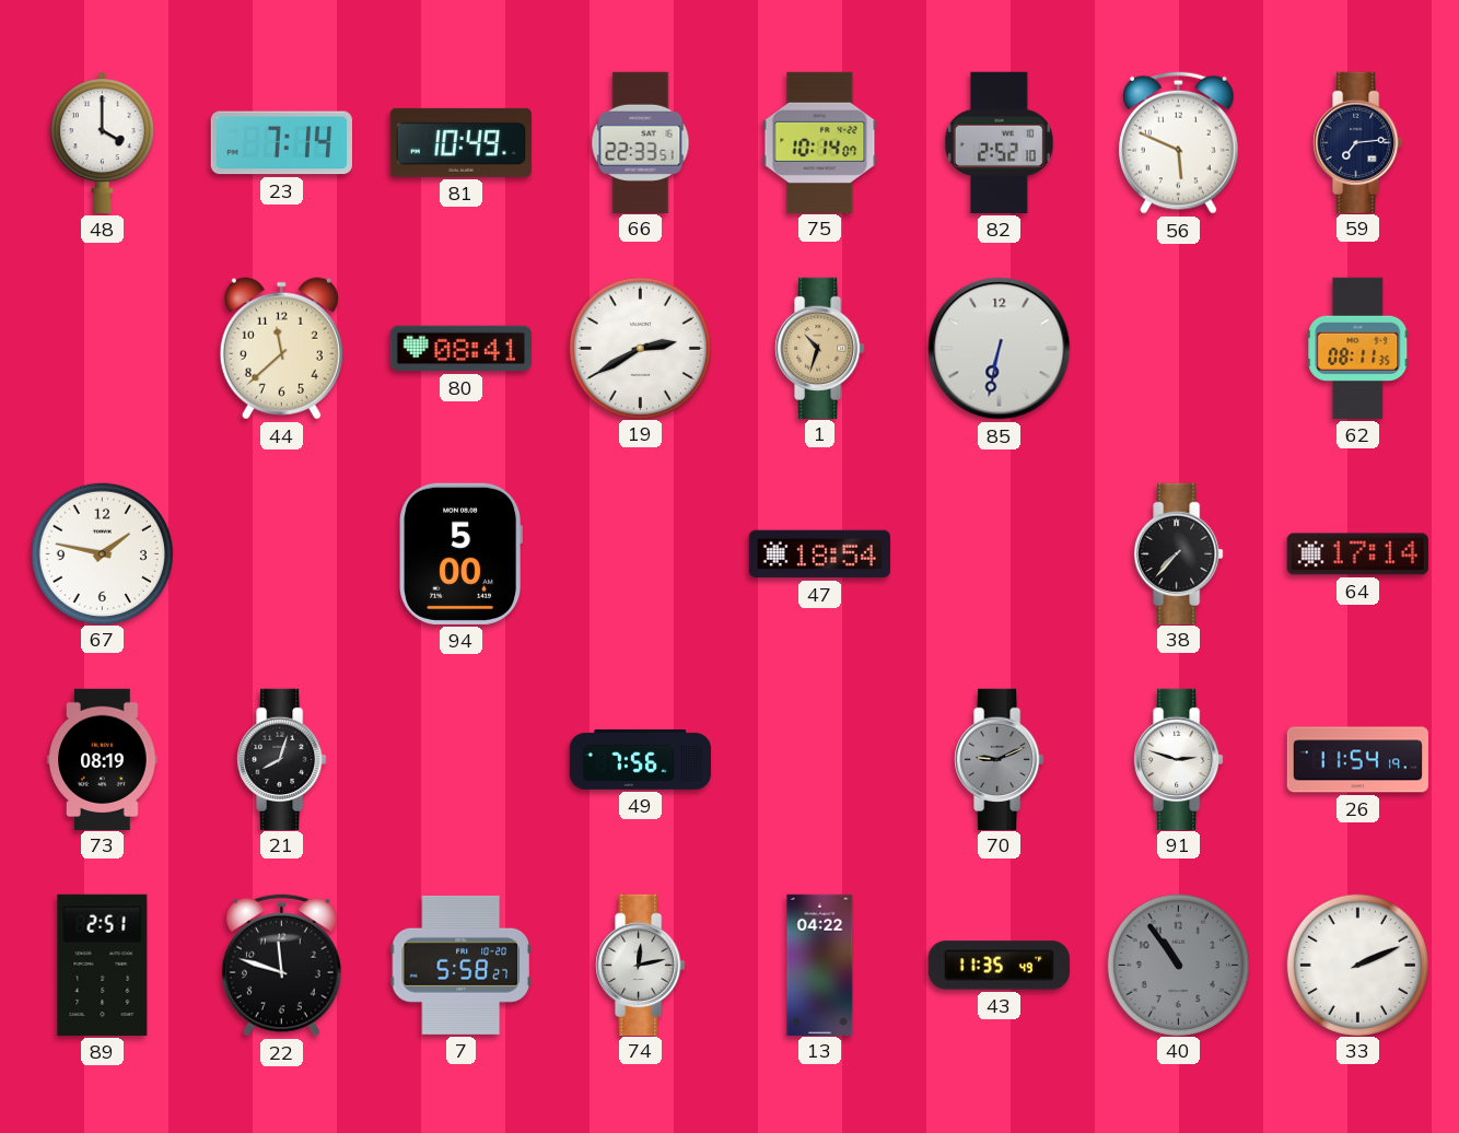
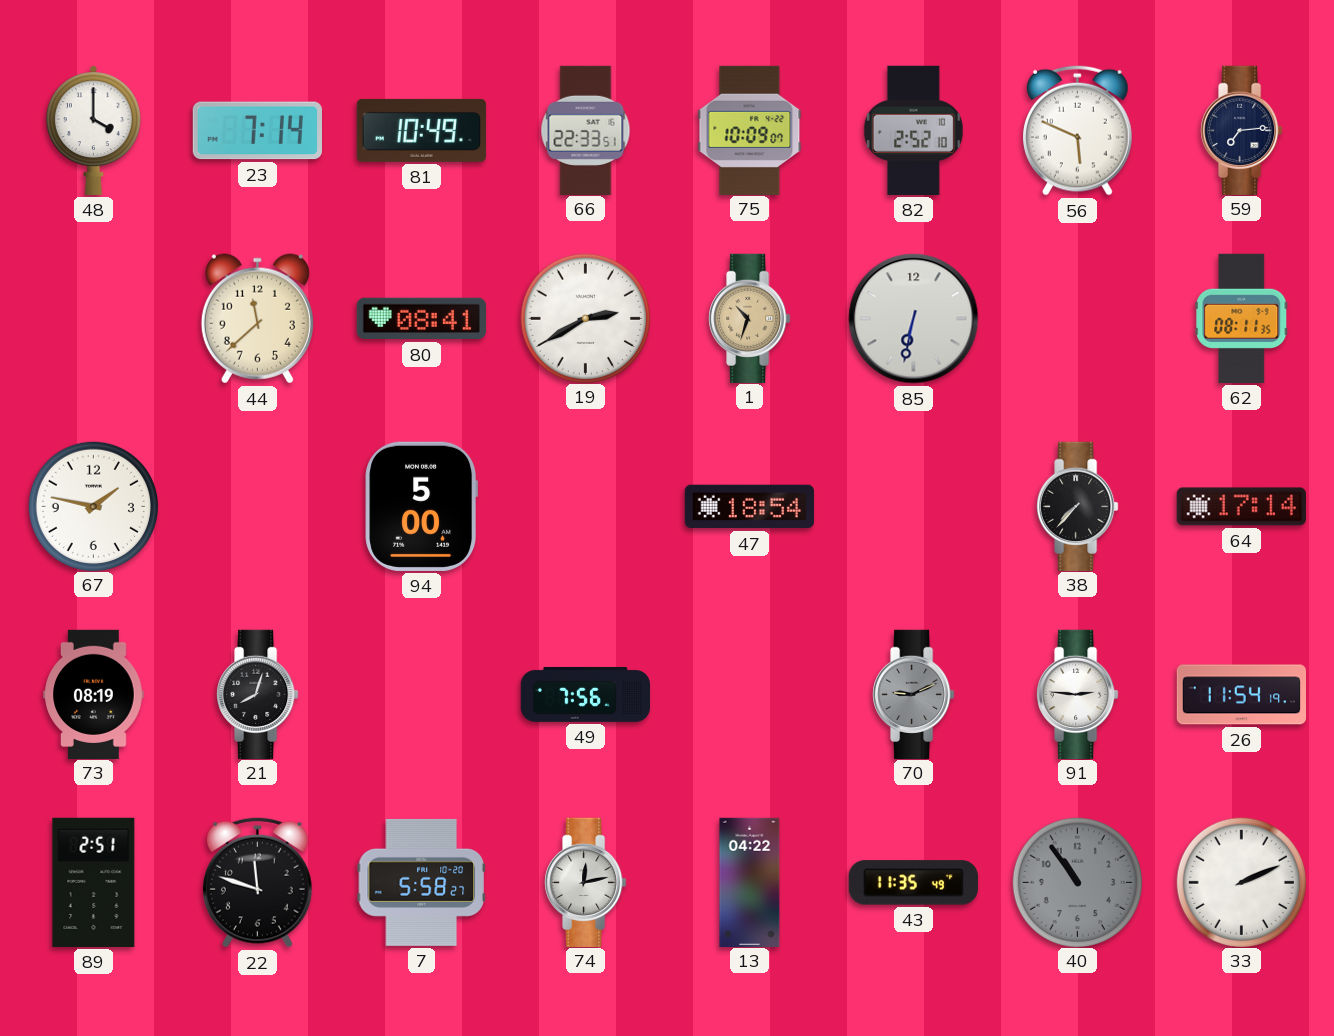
75: 10:14 -> 10:09 (750, 130)
91: 2:48 -> 2:46 (1078, 694)
